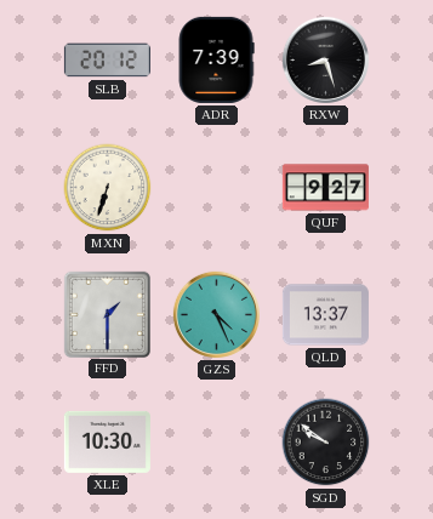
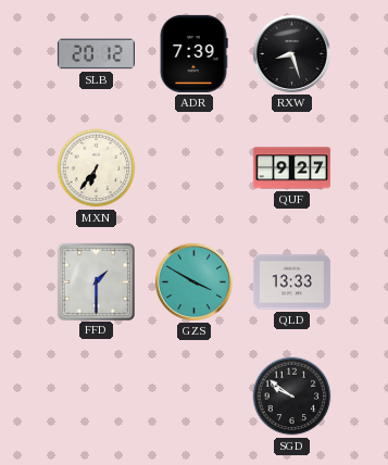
MXN: 6:33 -> 6:36 (97, 168)
GZS: 4:26 -> 3:50 (193, 281)
QLD: 13:37 -> 13:33 (291, 282)
XLE: 10:30 -> none (107, 441)
